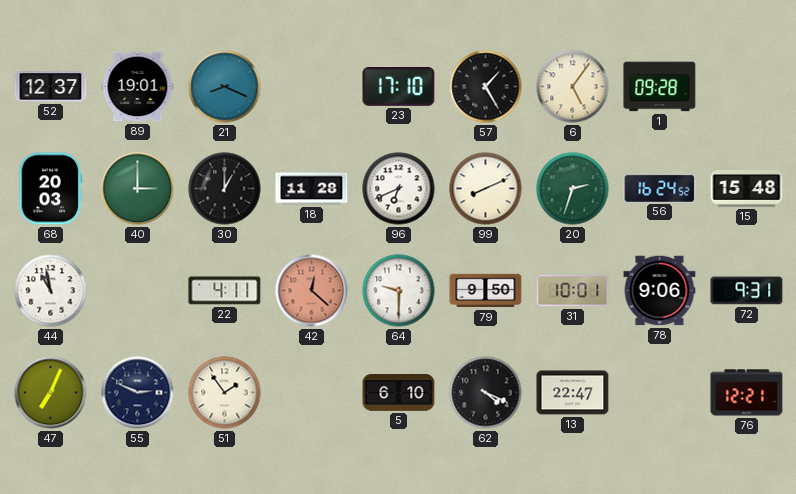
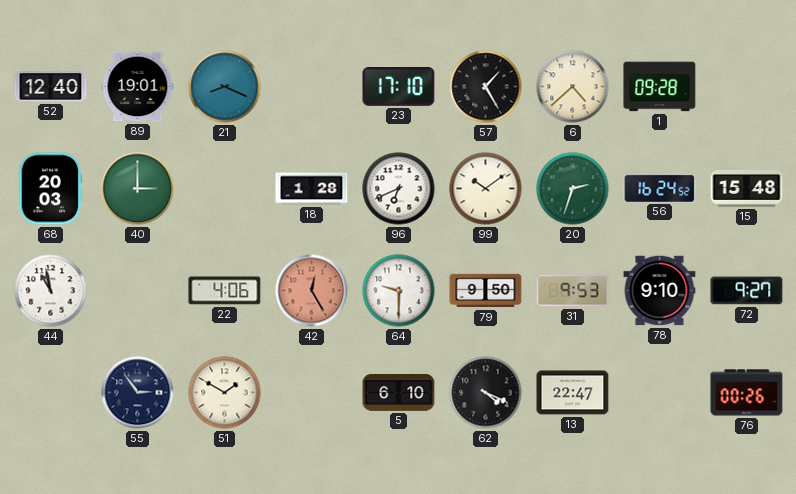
52: 12:37 -> 12:40 (51, 87)
6: 5:06 -> 4:38 (573, 87)
30: 1:00 -> none (225, 189)
18: 11:28 -> 1:28 (312, 189)
99: 8:11 -> 10:09 (486, 189)
22: 4:11 -> 4:06 (225, 291)
42: 12:22 -> 12:25 (312, 291)
31: 10:01 -> 9:53 (573, 291)
78: 9:06 -> 9:10 (660, 291)
72: 9:31 -> 9:27 (747, 291)
47: 7:04 -> none (51, 393)
55: 2:49 -> 2:54 (138, 393)
51: 1:54 -> 1:50 (225, 393)
76: 12:21 -> 00:26 (747, 393)
